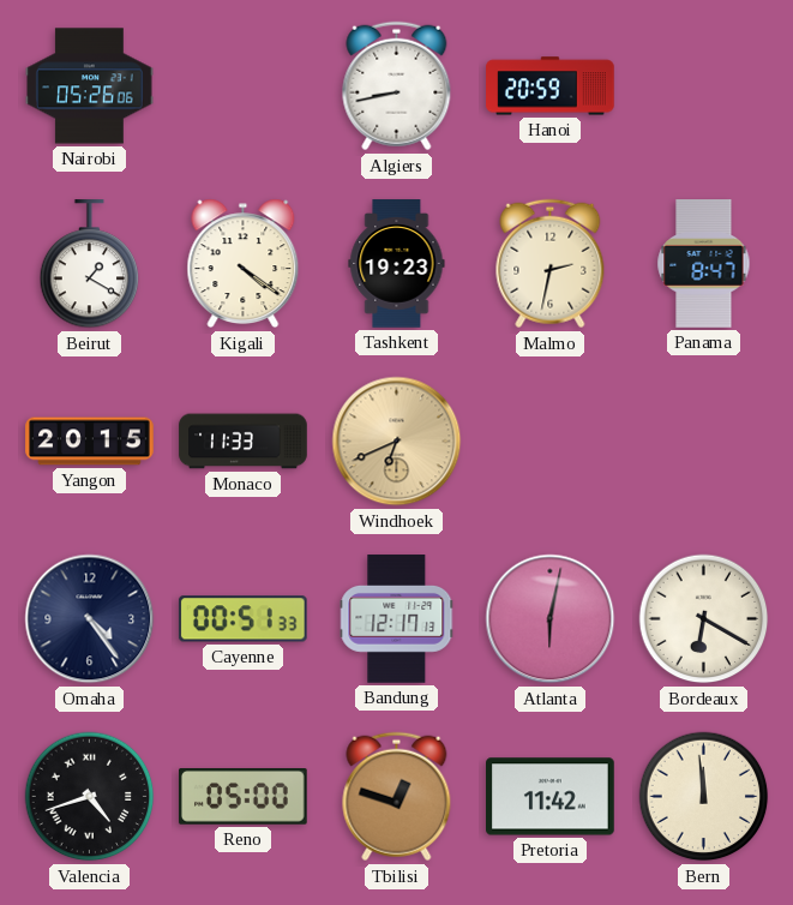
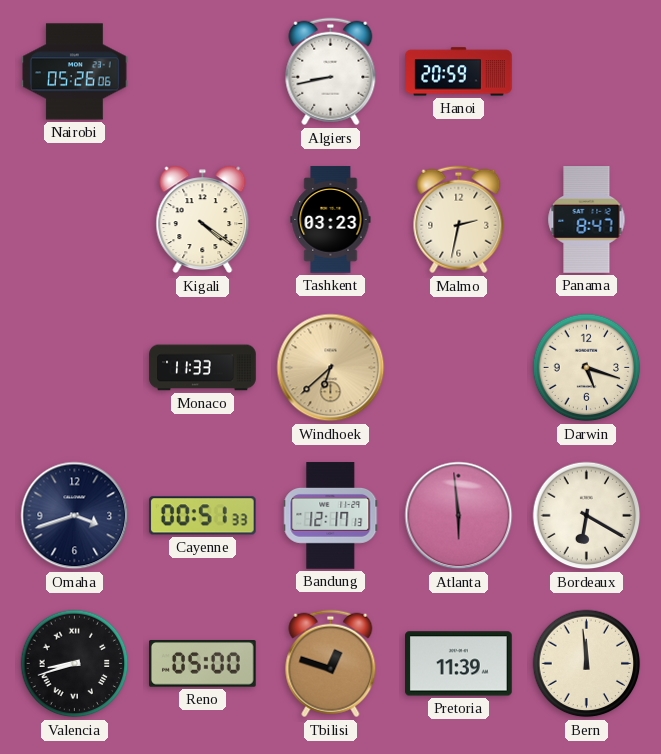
Beirut: 1:20 -> none (90, 264)
Tashkent: 19:23 -> 03:23 (331, 220)
Yangon: 20:15 -> none (90, 442)
Windhoek: 6:41 -> 6:38 (331, 368)
Darwin: none -> 5:18 (587, 368)
Omaha: 4:24 -> 3:42 (75, 516)
Atlanta: 6:02 -> 5:59 (459, 516)
Valencia: 4:42 -> 8:42 (75, 664)
Pretoria: 11:42 -> 11:39 (459, 664)
